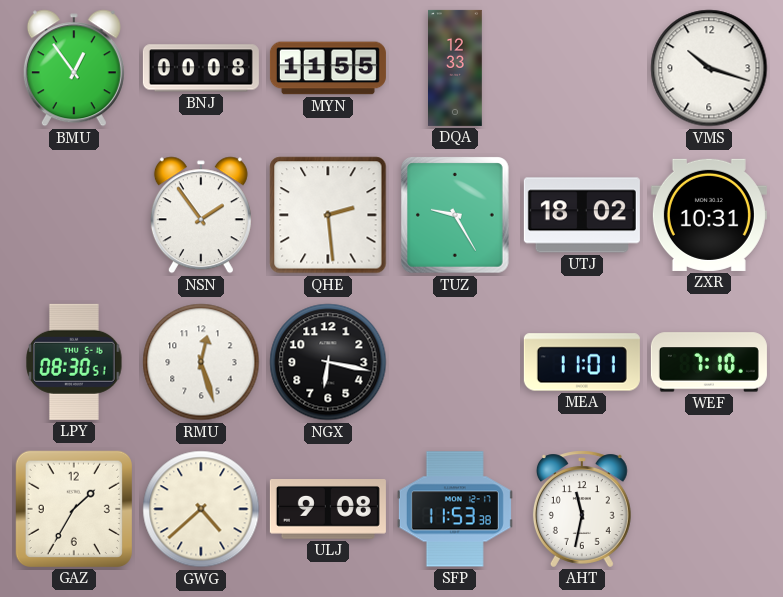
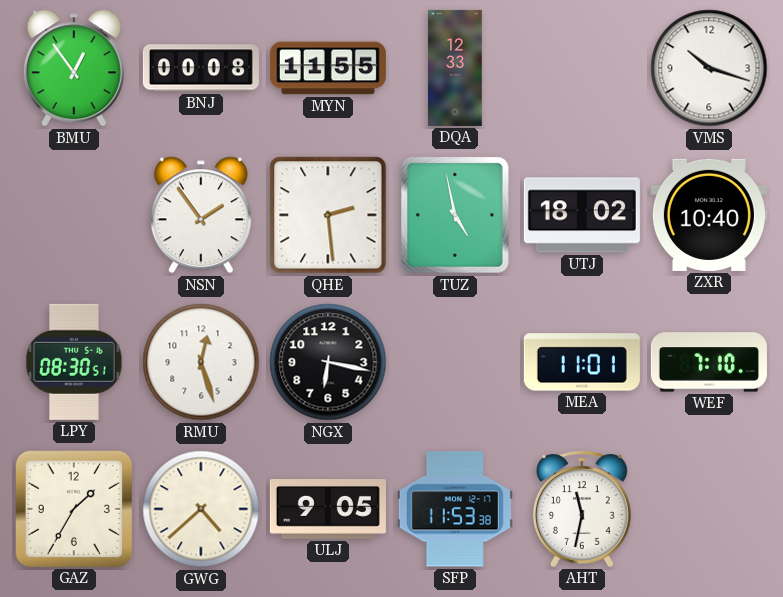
TUZ: 9:25 -> 4:58 (456, 215)
ZXR: 10:31 -> 10:40 (709, 215)
ULJ: 9:08 -> 9:05 (328, 510)
